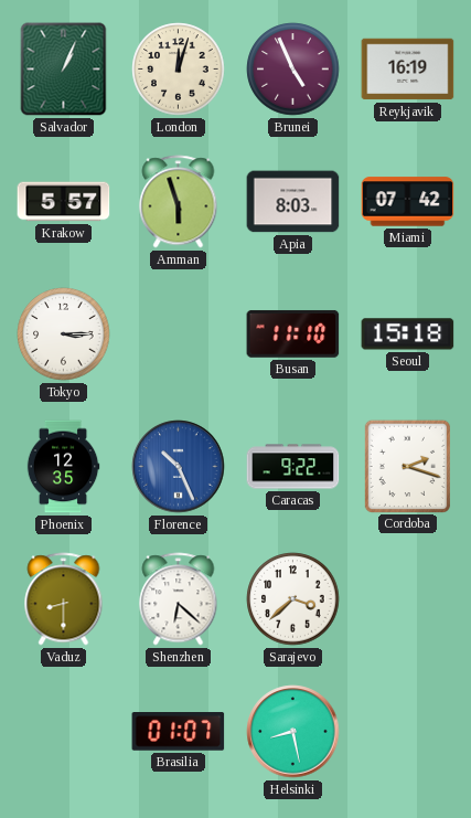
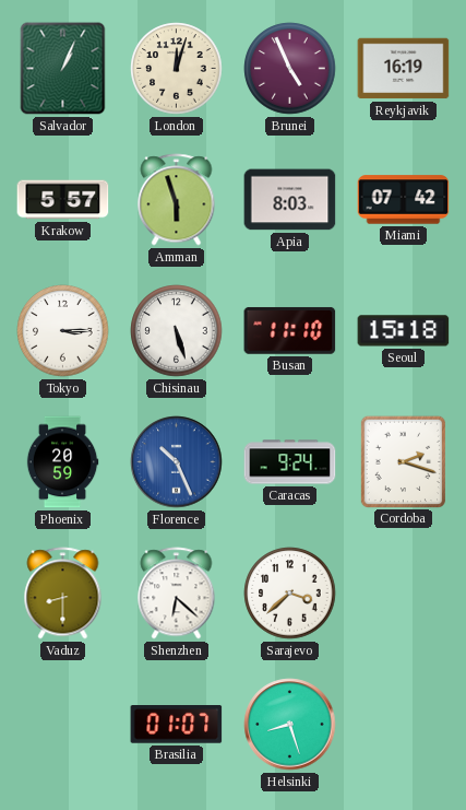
Chisinau: none -> 5:27 (177, 331)
Phoenix: 12:35 -> 20:59 (62, 462)
Caracas: 9:22 -> 9:24 (290, 462)
Helsinki: 8:28 -> 8:27 (290, 725)
